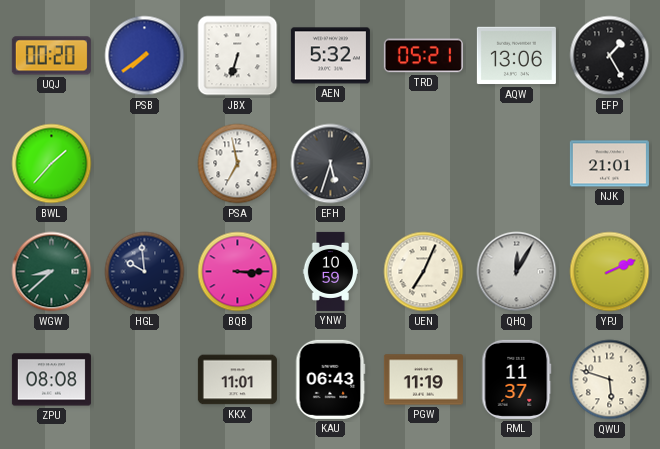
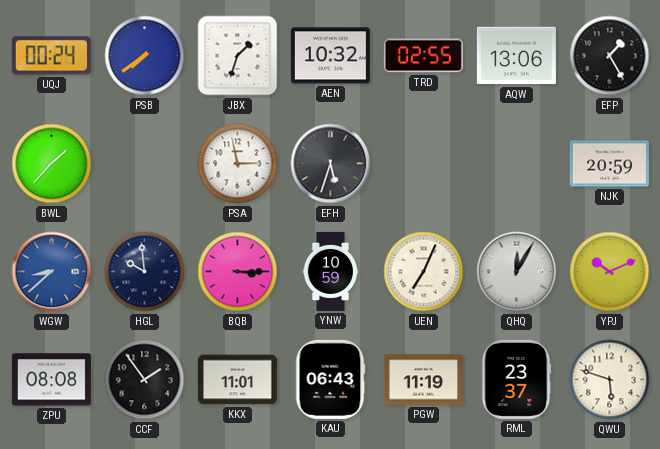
UQJ: 00:20 -> 00:24 (51, 56)
JBX: 6:33 -> 1:33 (238, 56)
AEN: 5:32 -> 10:32 (330, 56)
TRD: 05:21 -> 02:55 (423, 56)
PSA: 6:58 -> 2:58 (238, 164)
NJK: 21:01 -> 20:59 (609, 164)
WGW dial: green -> blue (52, 272)
YPJ: 2:11 -> 10:11 (610, 272)
CCF: none -> 1:54 (145, 380)
RML: 11:37 -> 23:37 (517, 379)
